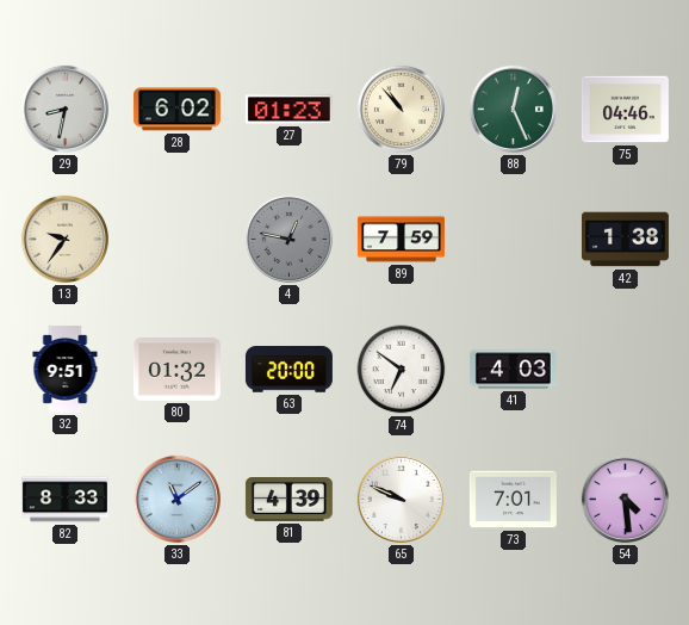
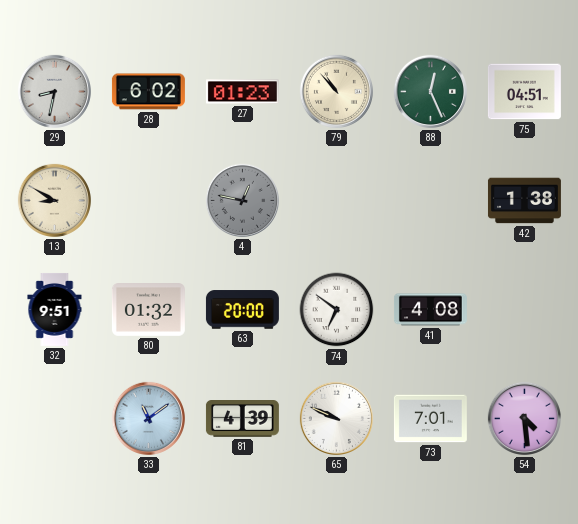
75: 04:46 -> 04:51 (524, 92)
13: 9:36 -> 8:50 (54, 200)
89: 7:59 -> none (401, 240)
41: 4:03 -> 4:08 (430, 310)
82: 8:33 -> none (64, 500)
